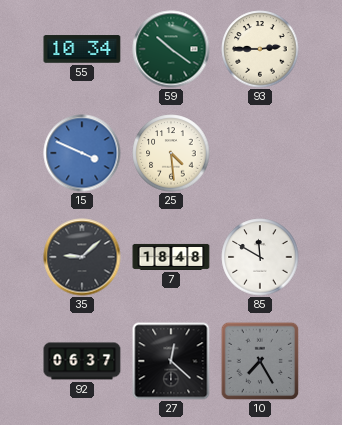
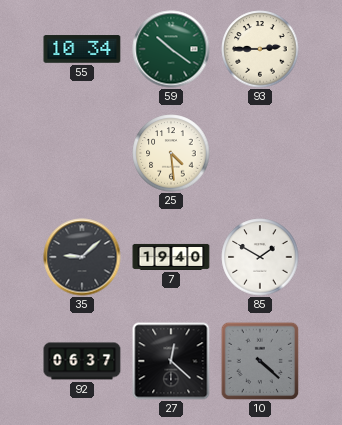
15: 3:49 -> none (82, 153)
7: 18:48 -> 19:40 (171, 257)
85: 11:50 -> 1:50 (260, 257)
10: 7:25 -> 4:22 (260, 361)
